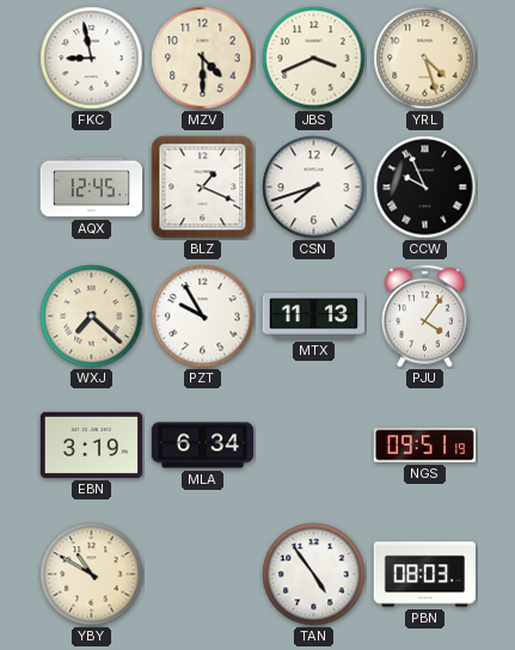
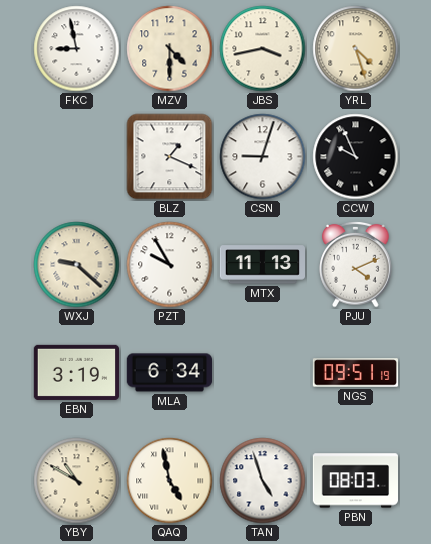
JBS: 3:41 -> 3:43 (263, 49)
AQX: 12:45 -> none (92, 188)
CSN: 7:42 -> 9:03 (263, 157)
WXJ: 7:22 -> 9:22 (77, 265)
PJU: 4:06 -> 4:11 (356, 264)
QAQ: none -> 4:58 (170, 481)
TAN: 4:54 -> 4:57 (263, 481)
